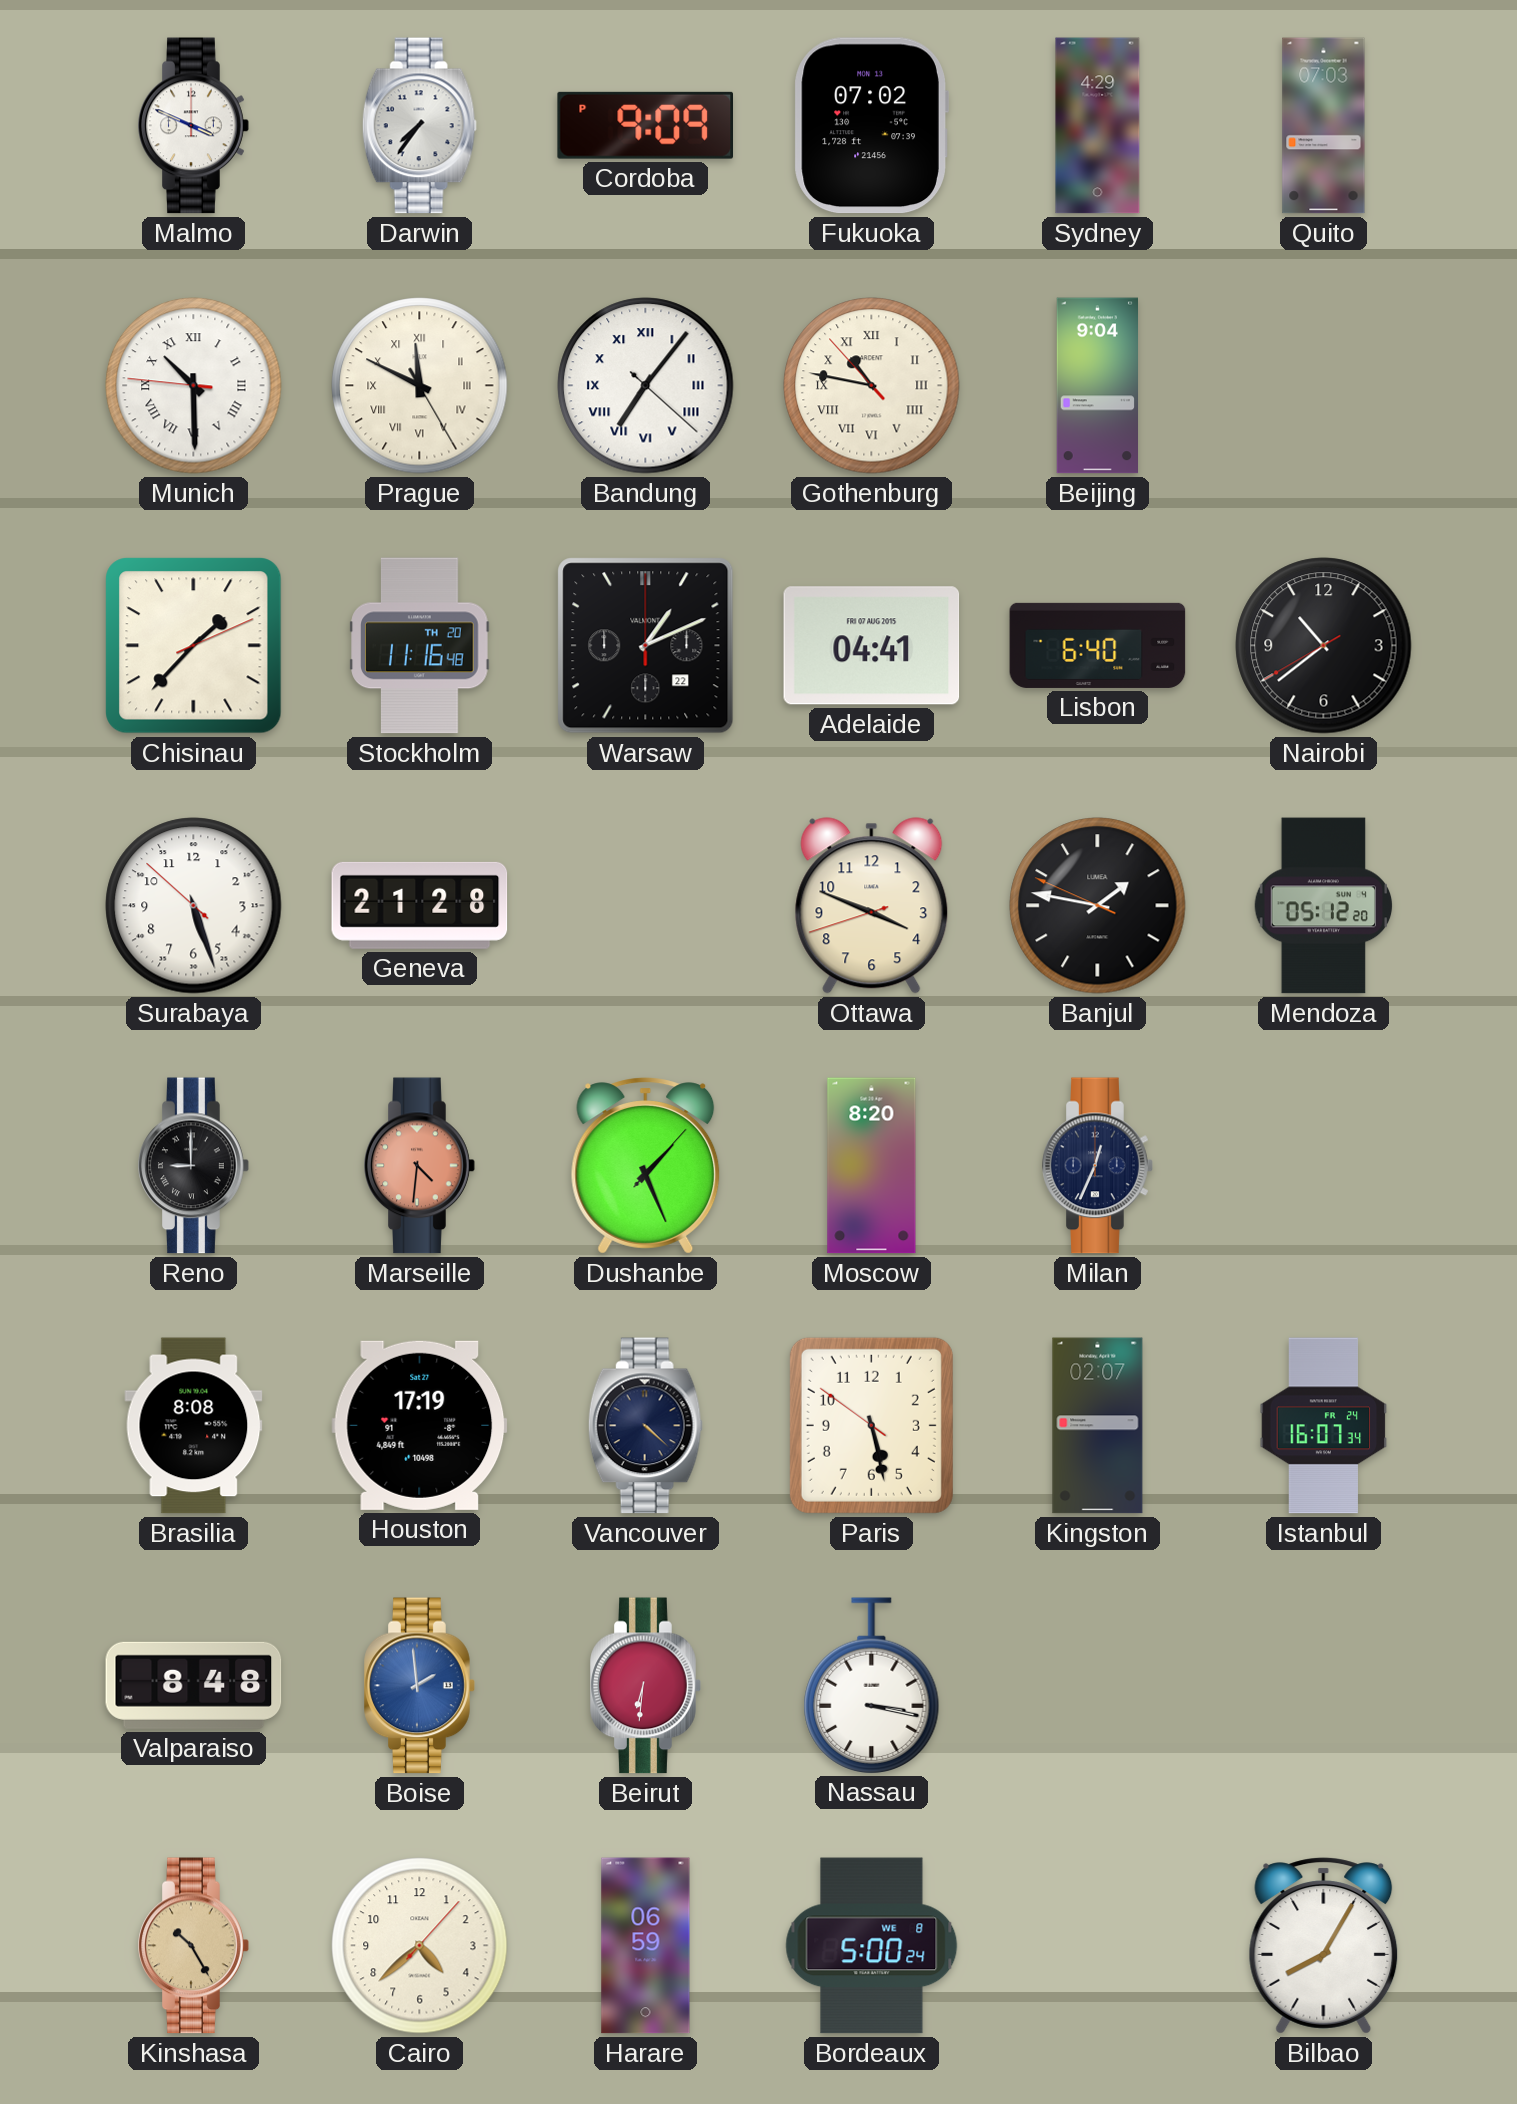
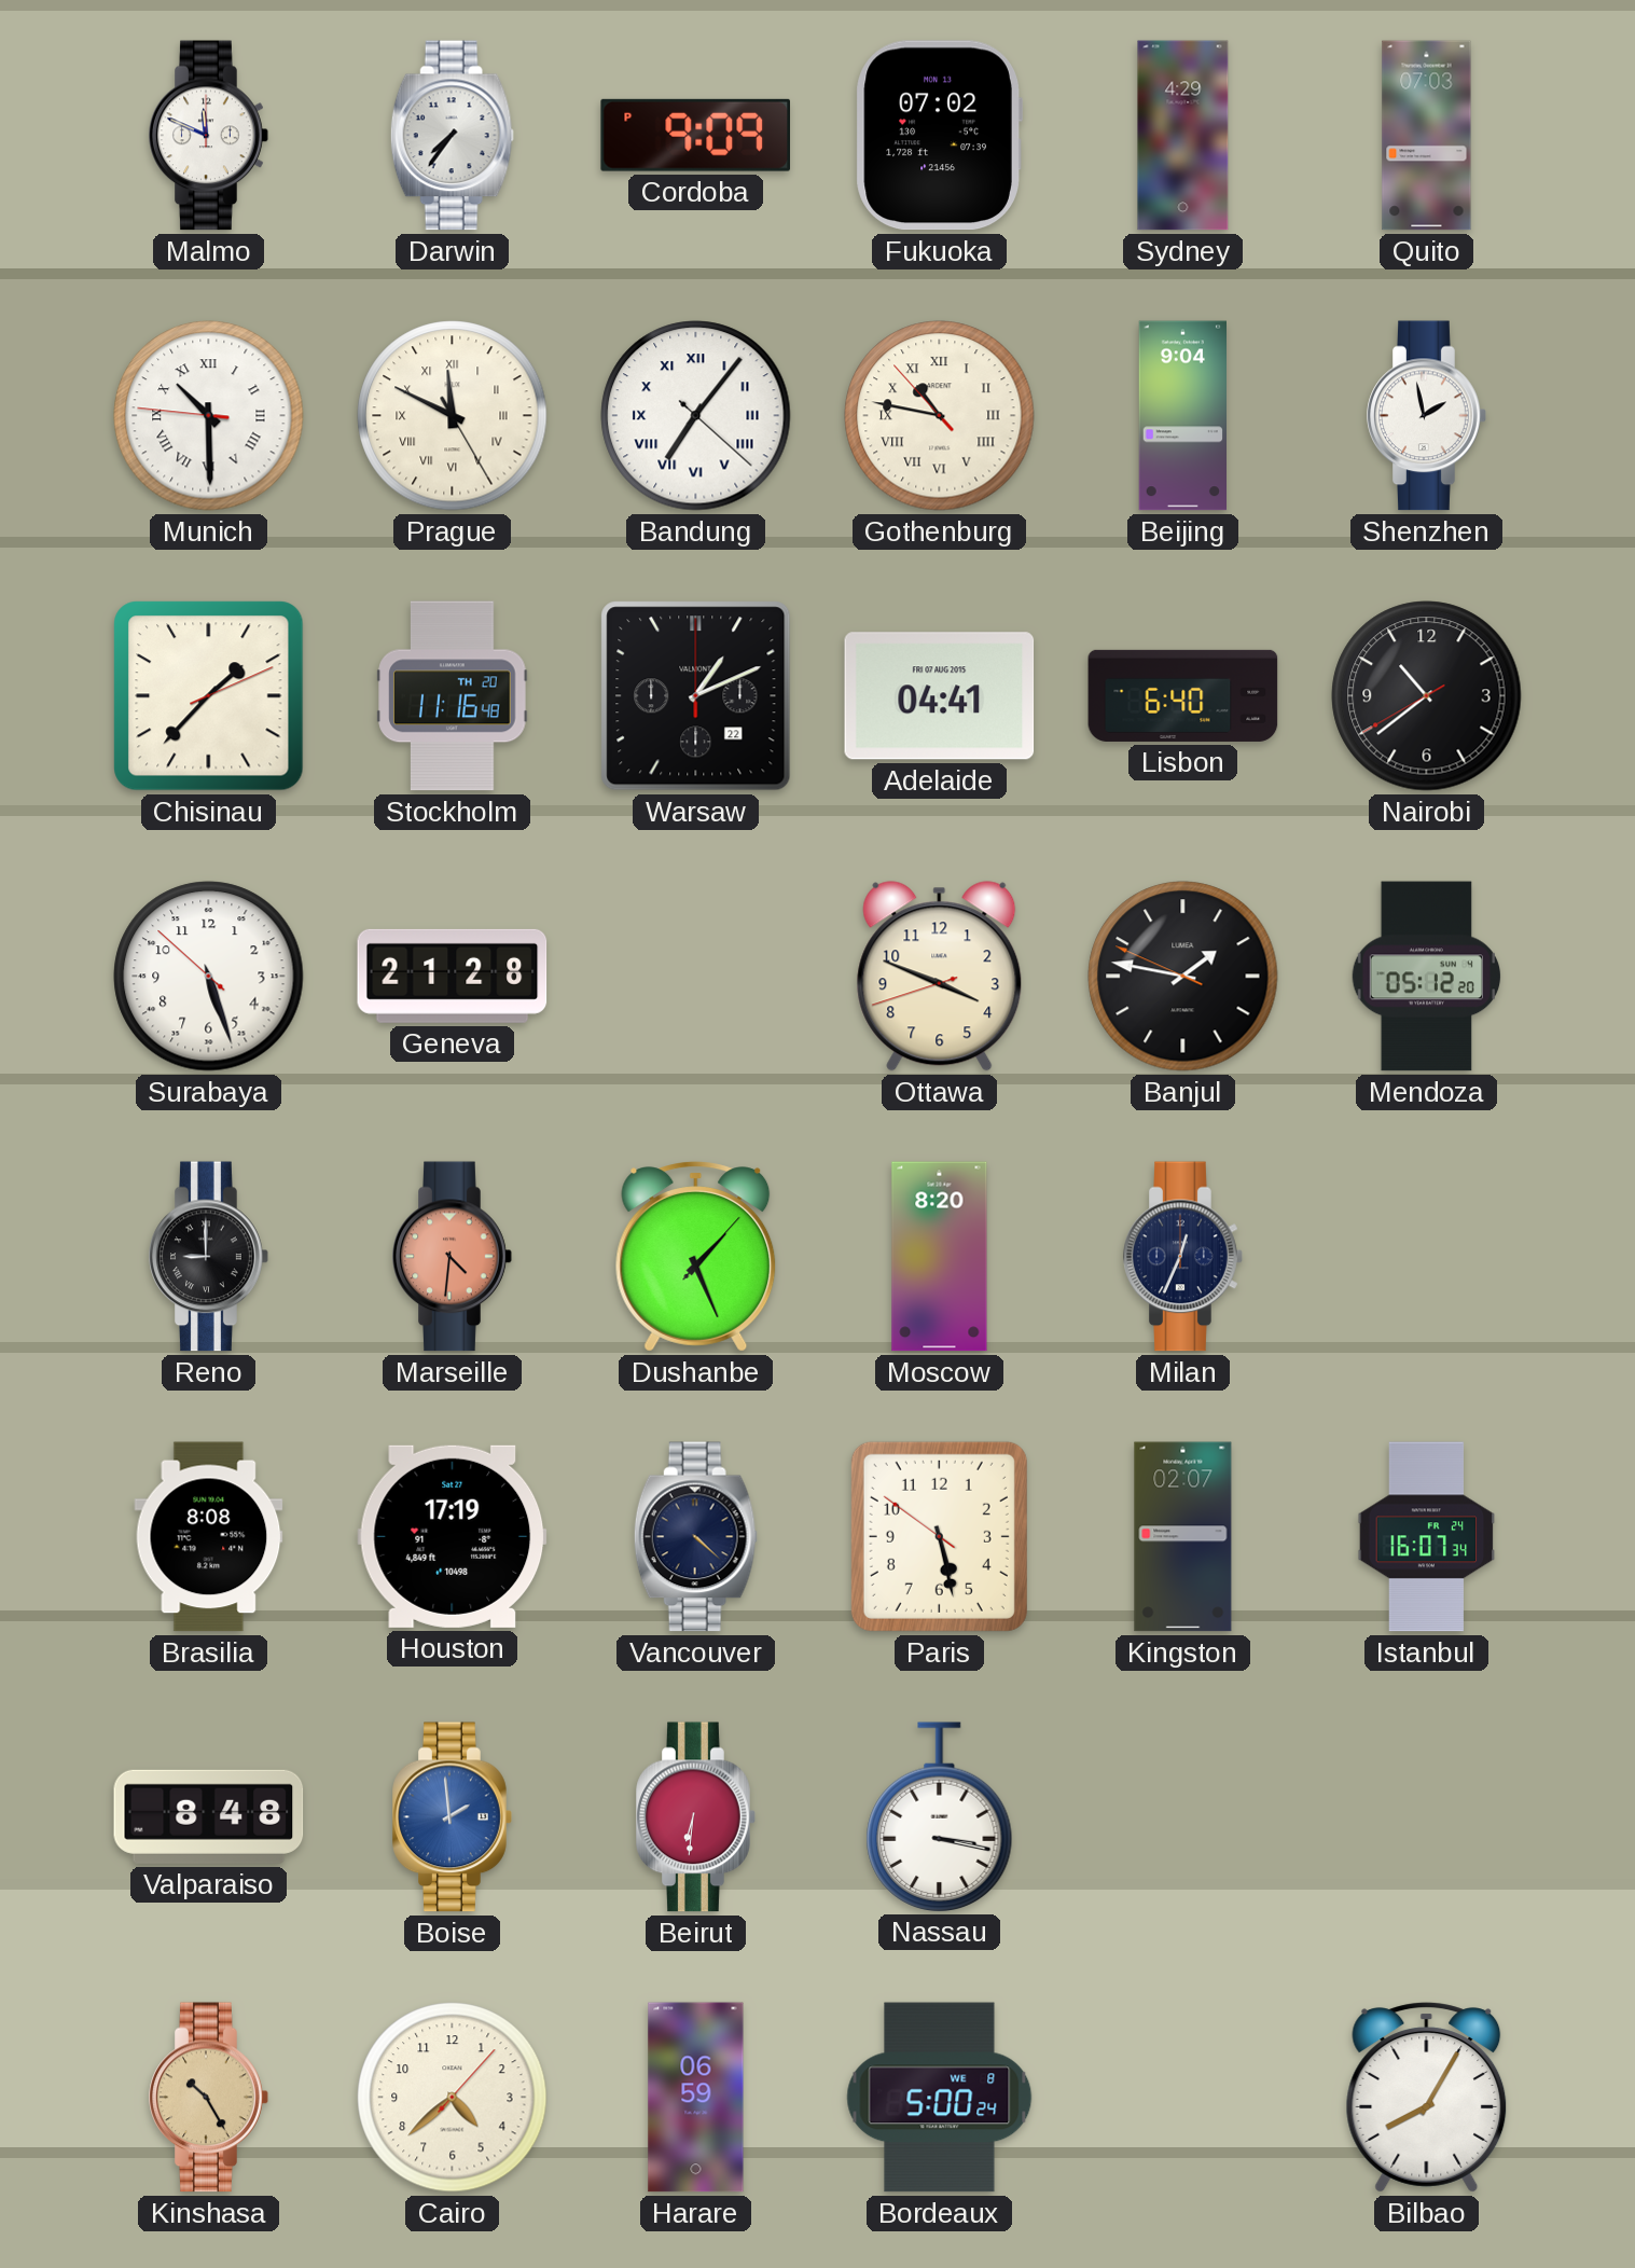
Malmo: 3:49 -> 11:49 (209, 136)
Shenzhen: none -> 1:58 (1427, 416)
